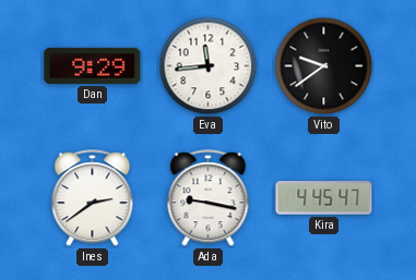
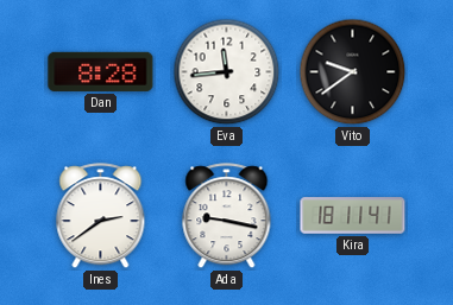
Dan: 9:29 -> 8:28 (101, 71)
Kira: 4:45 -> 18:11 (353, 216)
